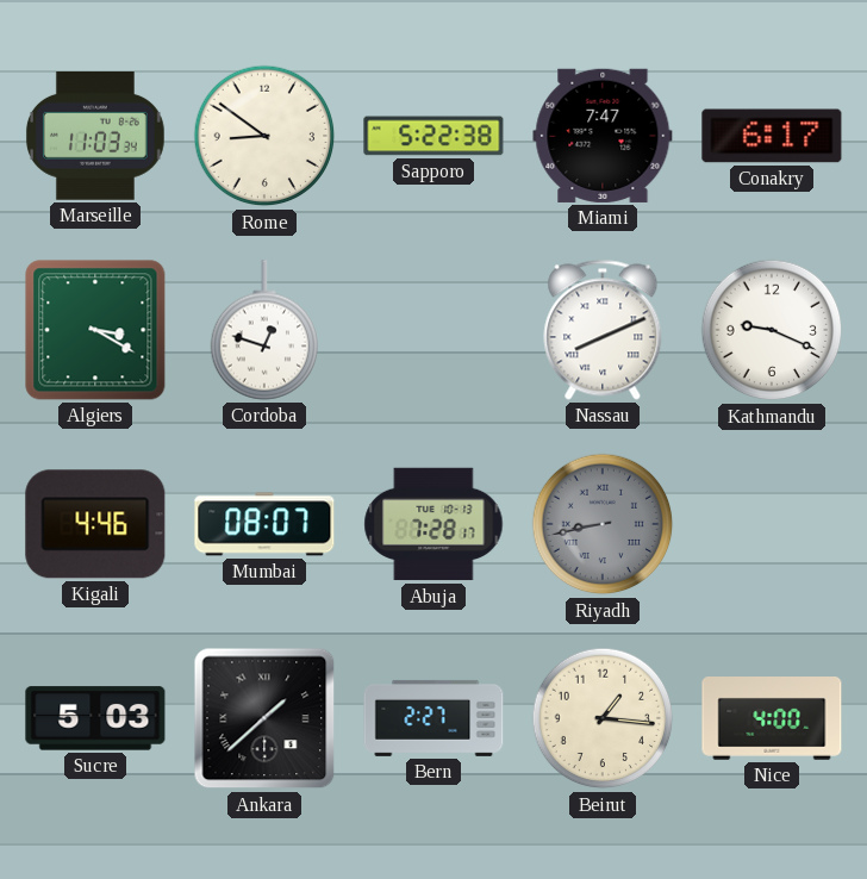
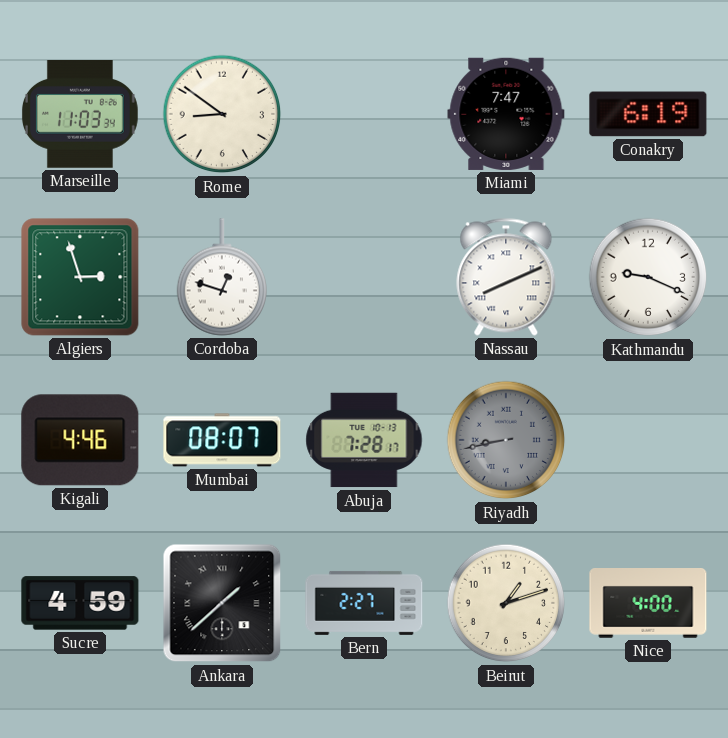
Sapporo: 5:22 -> none (433, 136)
Conakry: 6:17 -> 6:19 (648, 114)
Algiers: 3:20 -> 2:57 (80, 277)
Sucre: 5:03 -> 4:59 (80, 603)
Beirut: 1:16 -> 1:12 (506, 603)
